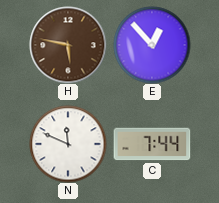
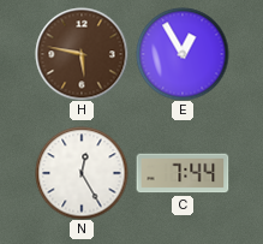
E: 12:53 -> 12:55 (183, 54)
N: 11:49 -> 12:25 (82, 173)
